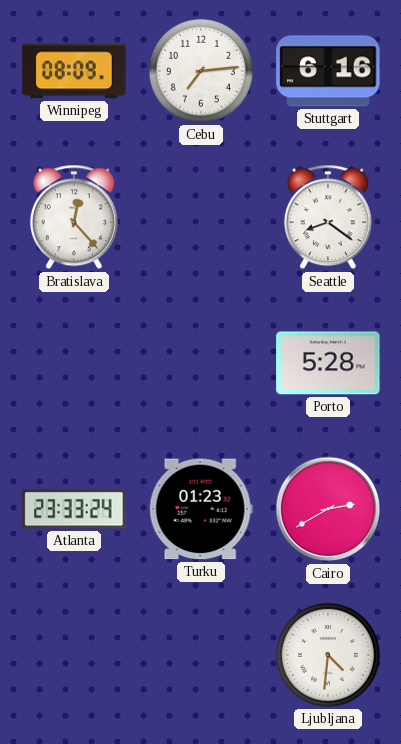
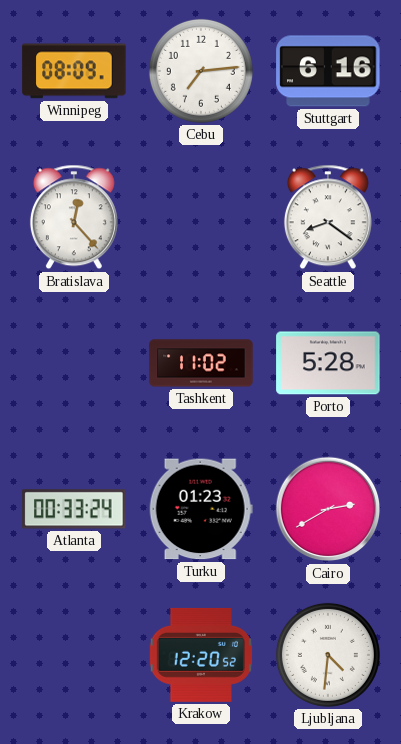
Tashkent: none -> 11:02 (201, 363)
Atlanta: 23:33 -> 00:33 (74, 509)
Krakow: none -> 12:20 (201, 655)
